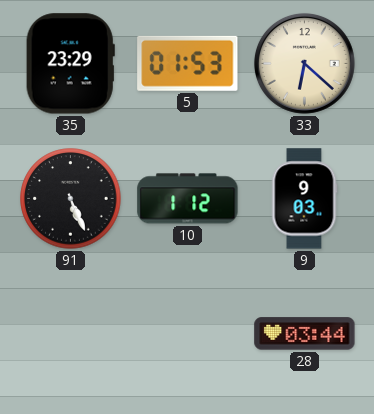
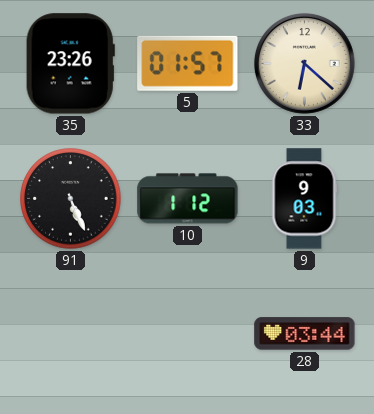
35: 23:29 -> 23:26 (70, 64)
5: 01:53 -> 01:57 (188, 63)
